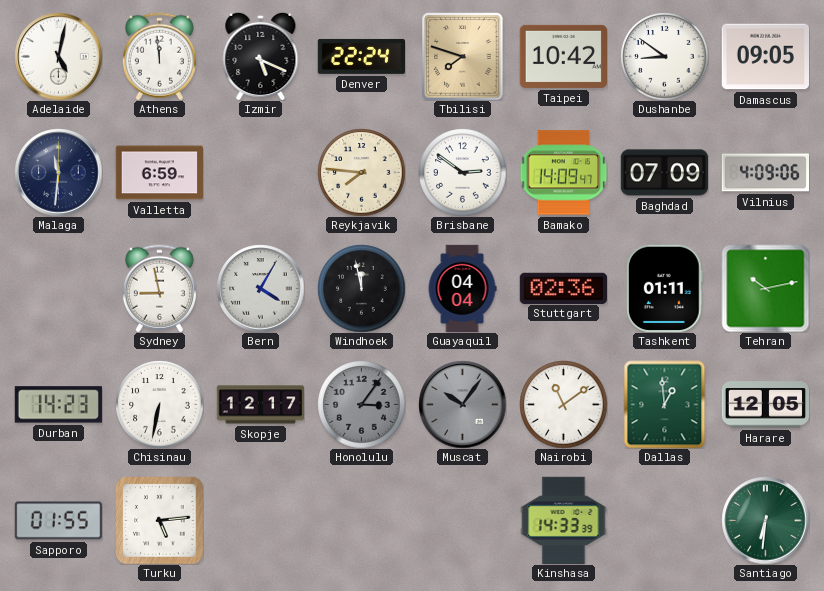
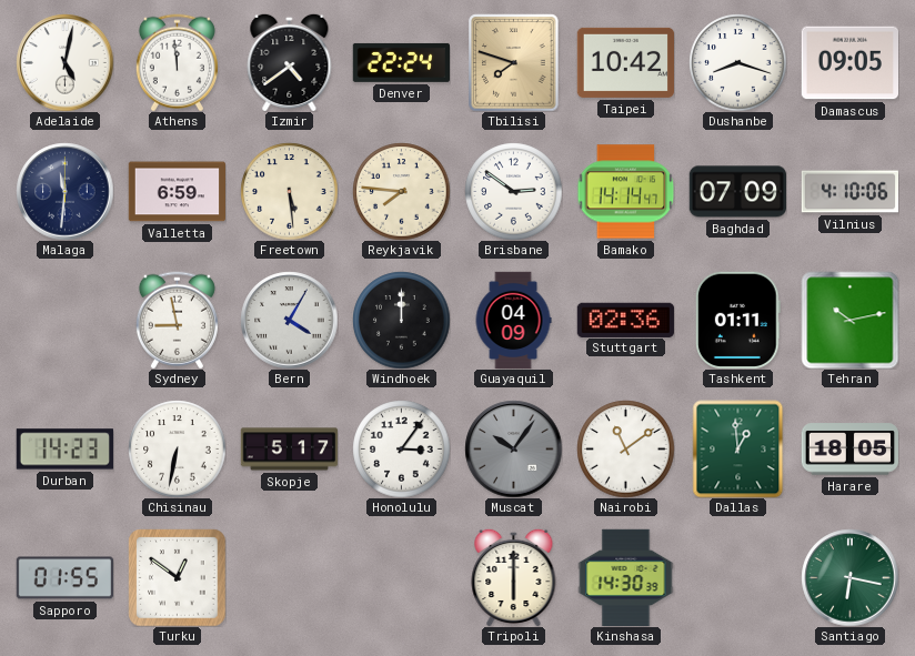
Izmir: 5:19 -> 4:39 (290, 62)
Dushanbe: 8:51 -> 8:18 (737, 62)
Freetown: none -> 5:29 (289, 191)
Bamako: 14:09 -> 14:14 (625, 192)
Vilnius: 4:09 -> 4:10 (849, 192)
Windhoek: 11:58 -> 12:00 (401, 320)
Guayaquil: 04:04 -> 04:09 (513, 320)
Skopje: 12:17 -> 5:17 (289, 450)
Honolulu dial: grey -> white (401, 448)
Harare: 12:05 -> 18:05 (849, 450)
Turku: 5:14 -> 12:51 (177, 577)
Tripoli: none -> 6:00 (514, 577)
Kinshasa: 14:33 -> 14:30 (626, 577)
Santiago: 6:31 -> 6:17 (849, 577)
